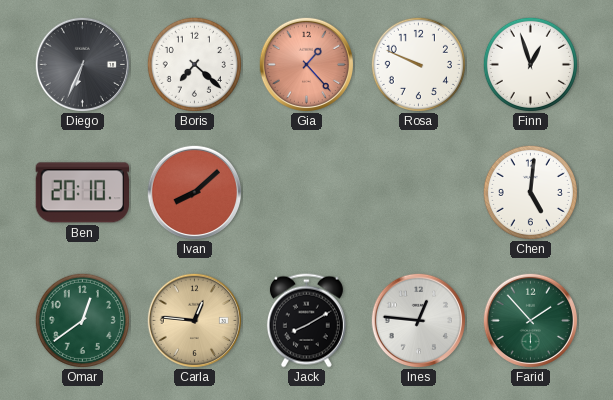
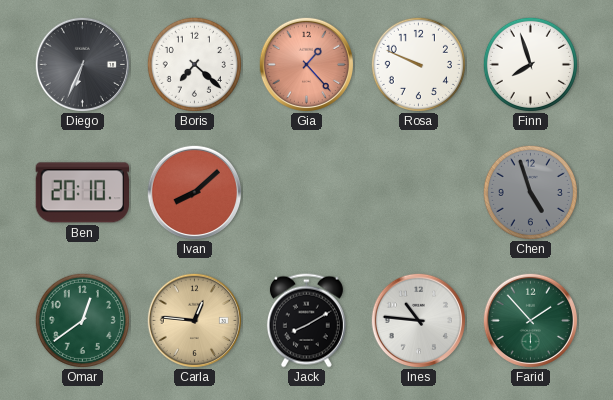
Finn: 12:57 -> 7:57 (530, 64)
Chen: 5:01 -> 4:57 (530, 192)
Chen dial: white -> grey (530, 192)
Ines: 12:46 -> 10:46 (418, 320)
